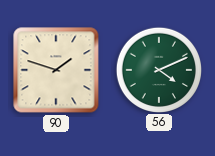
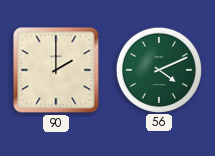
90: 1:48 -> 2:00 (56, 70)
